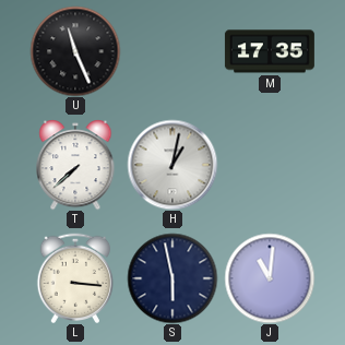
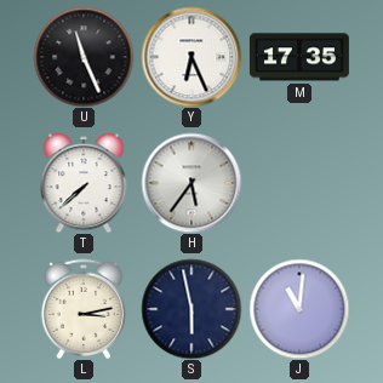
Y: none -> 6:26 (191, 57)
H: 1:02 -> 5:36 (191, 183)
L: 3:16 -> 3:13 (84, 308)
